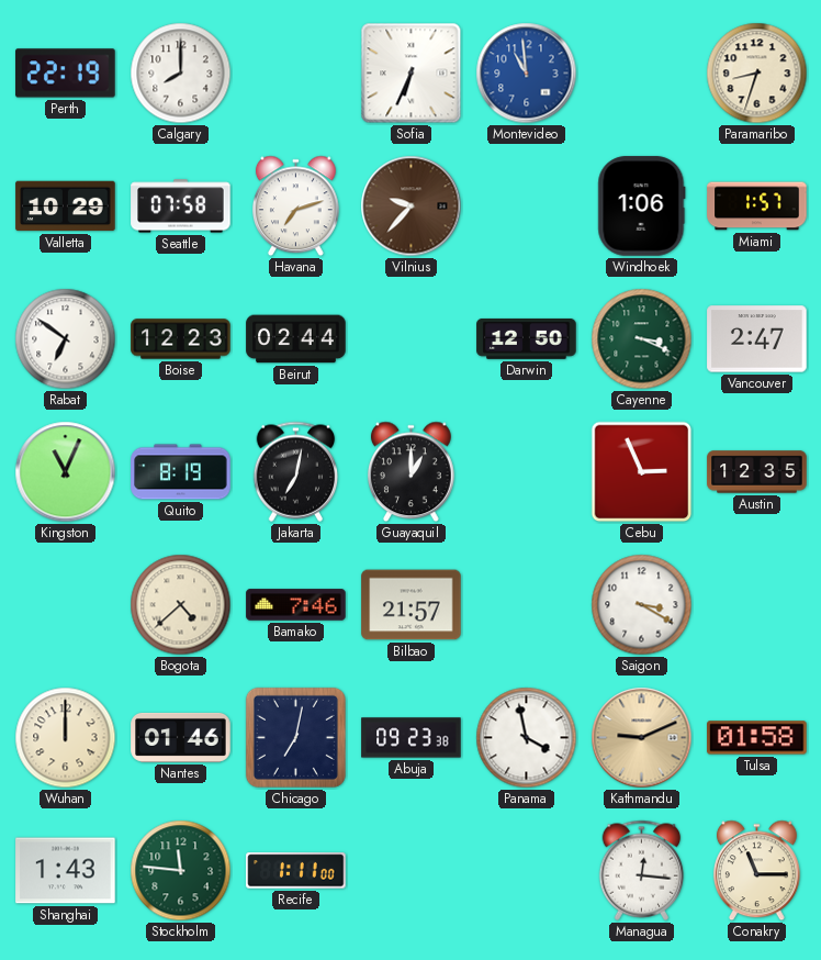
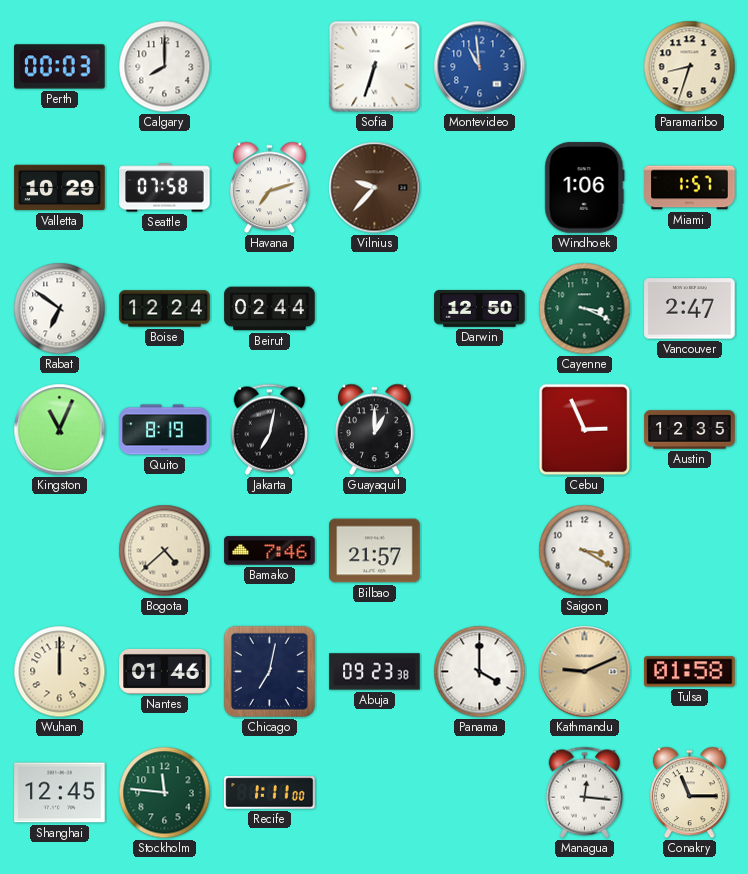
Perth: 22:19 -> 00:03 (60, 67)
Sofia: 6:34 -> 6:33 (375, 67)
Boise: 12:23 -> 12:24 (165, 309)
Panama: 3:58 -> 4:00 (480, 672)
Shanghai: 1:43 -> 12:45 (60, 793)
